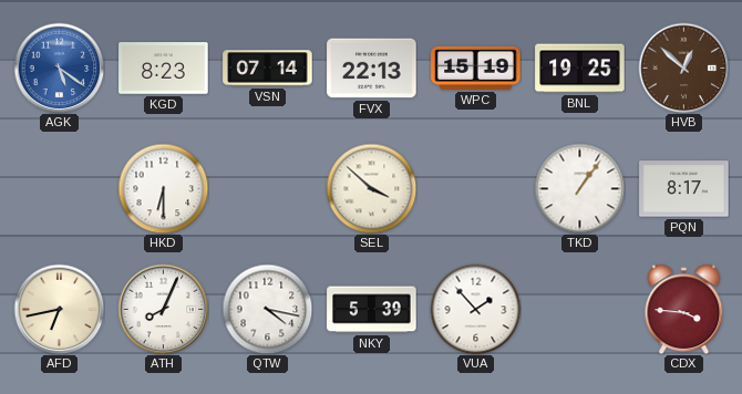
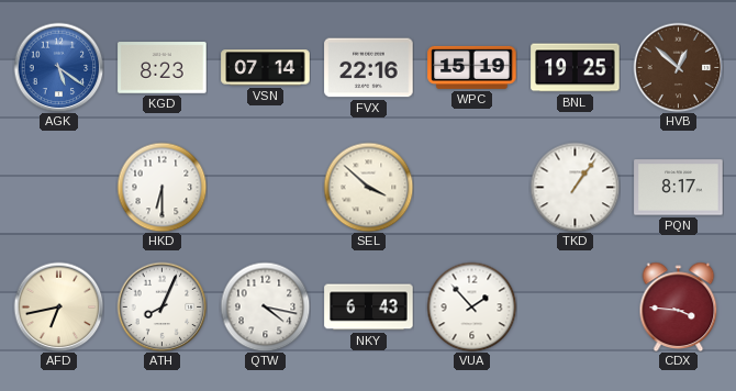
FVX: 22:13 -> 22:16 (369, 68)
NKY: 5:39 -> 6:43 (369, 308)
